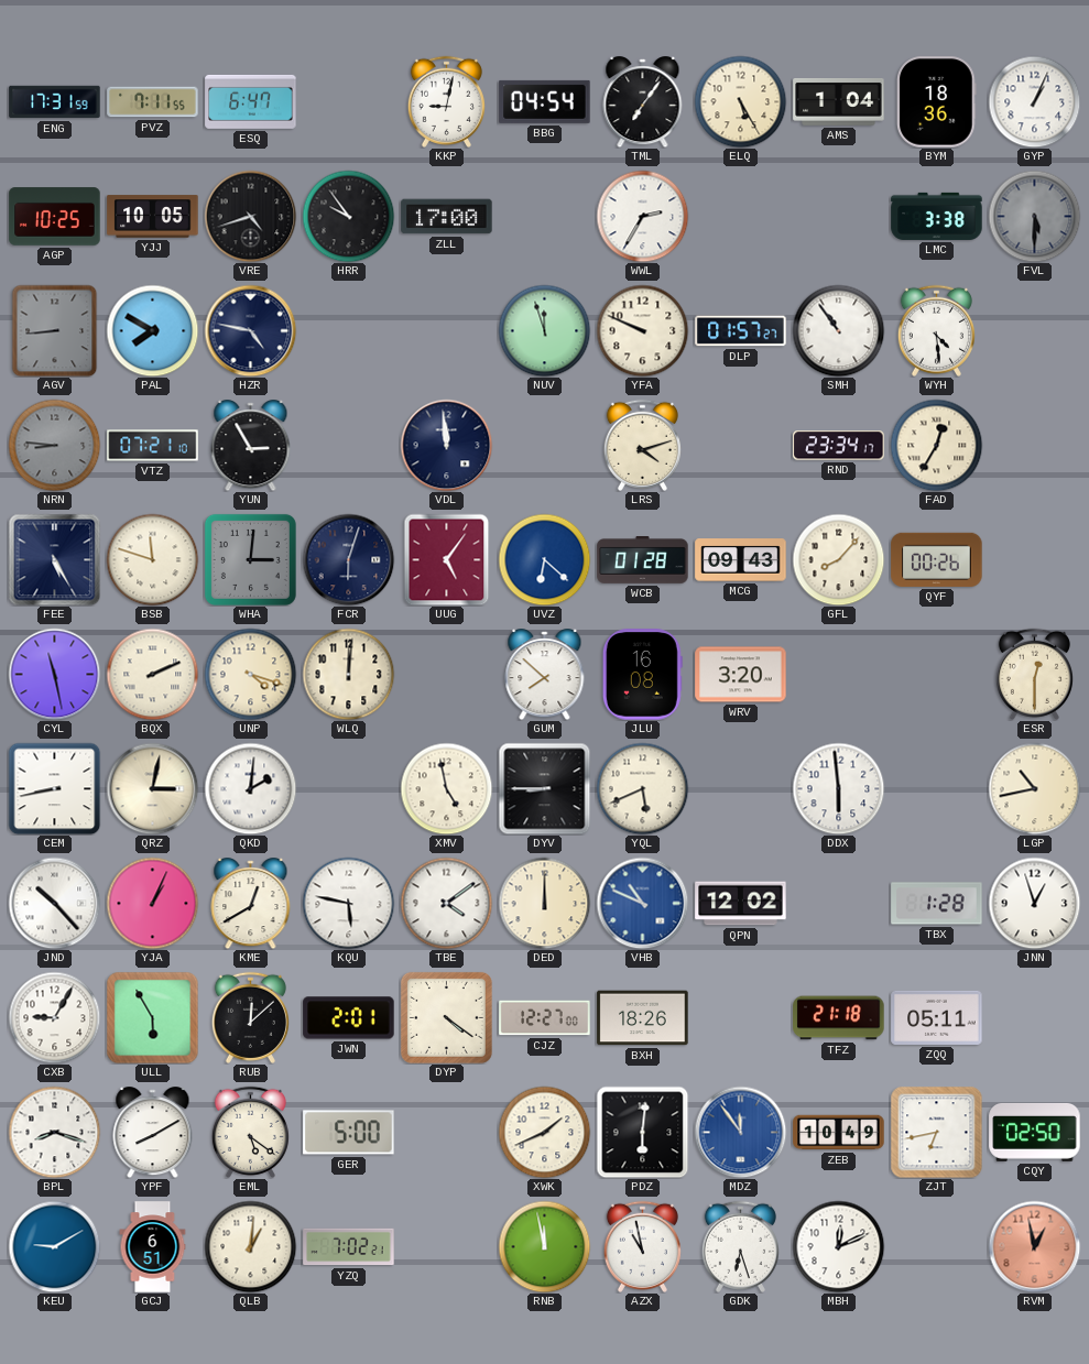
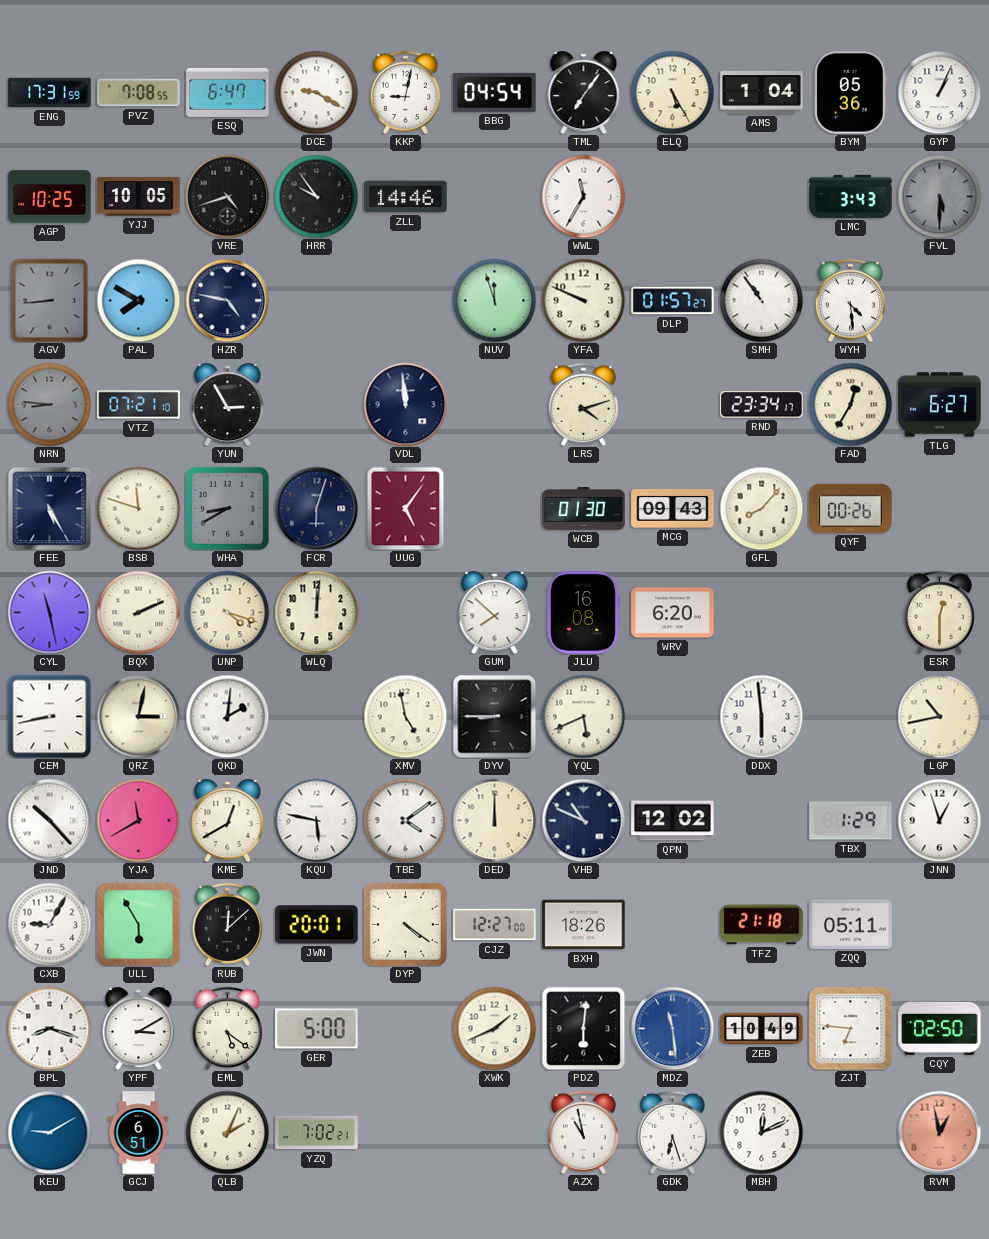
PVZ: 7:11 -> 7:08 (139, 93)
DCE: none -> 9:20 (316, 92)
BYM: 18:36 -> 05:36 (851, 93)
ZLL: 17:00 -> 14:46 (406, 197)
WWL: 2:35 -> 11:35 (583, 196)
LMC: 3:38 -> 3:43 (851, 196)
TLG: none -> 6:27 (940, 405)
WHA: 3:01 -> 8:40 (227, 508)
UVZ: 6:22 -> none (544, 559)
WCB: 01:28 -> 01:30 (584, 509)
WRV: 3:20 -> 6:20 (673, 613)
YJA: 1:04 -> 11:40 (138, 820)
VHB dial: blue -> navy (583, 820)
TBX: 1:28 -> 1:29 (851, 821)
JWN: 2:01 -> 20:01 (317, 925)
YPF: 8:10 -> 3:10 (139, 1029)
MDZ: 11:54 -> 11:29 (672, 1028)
ZJT: 6:43 -> 6:46 (850, 1028)
QLB: 1:01 -> 2:04 (227, 1132)
RNB: 11:58 -> none (544, 1246)
